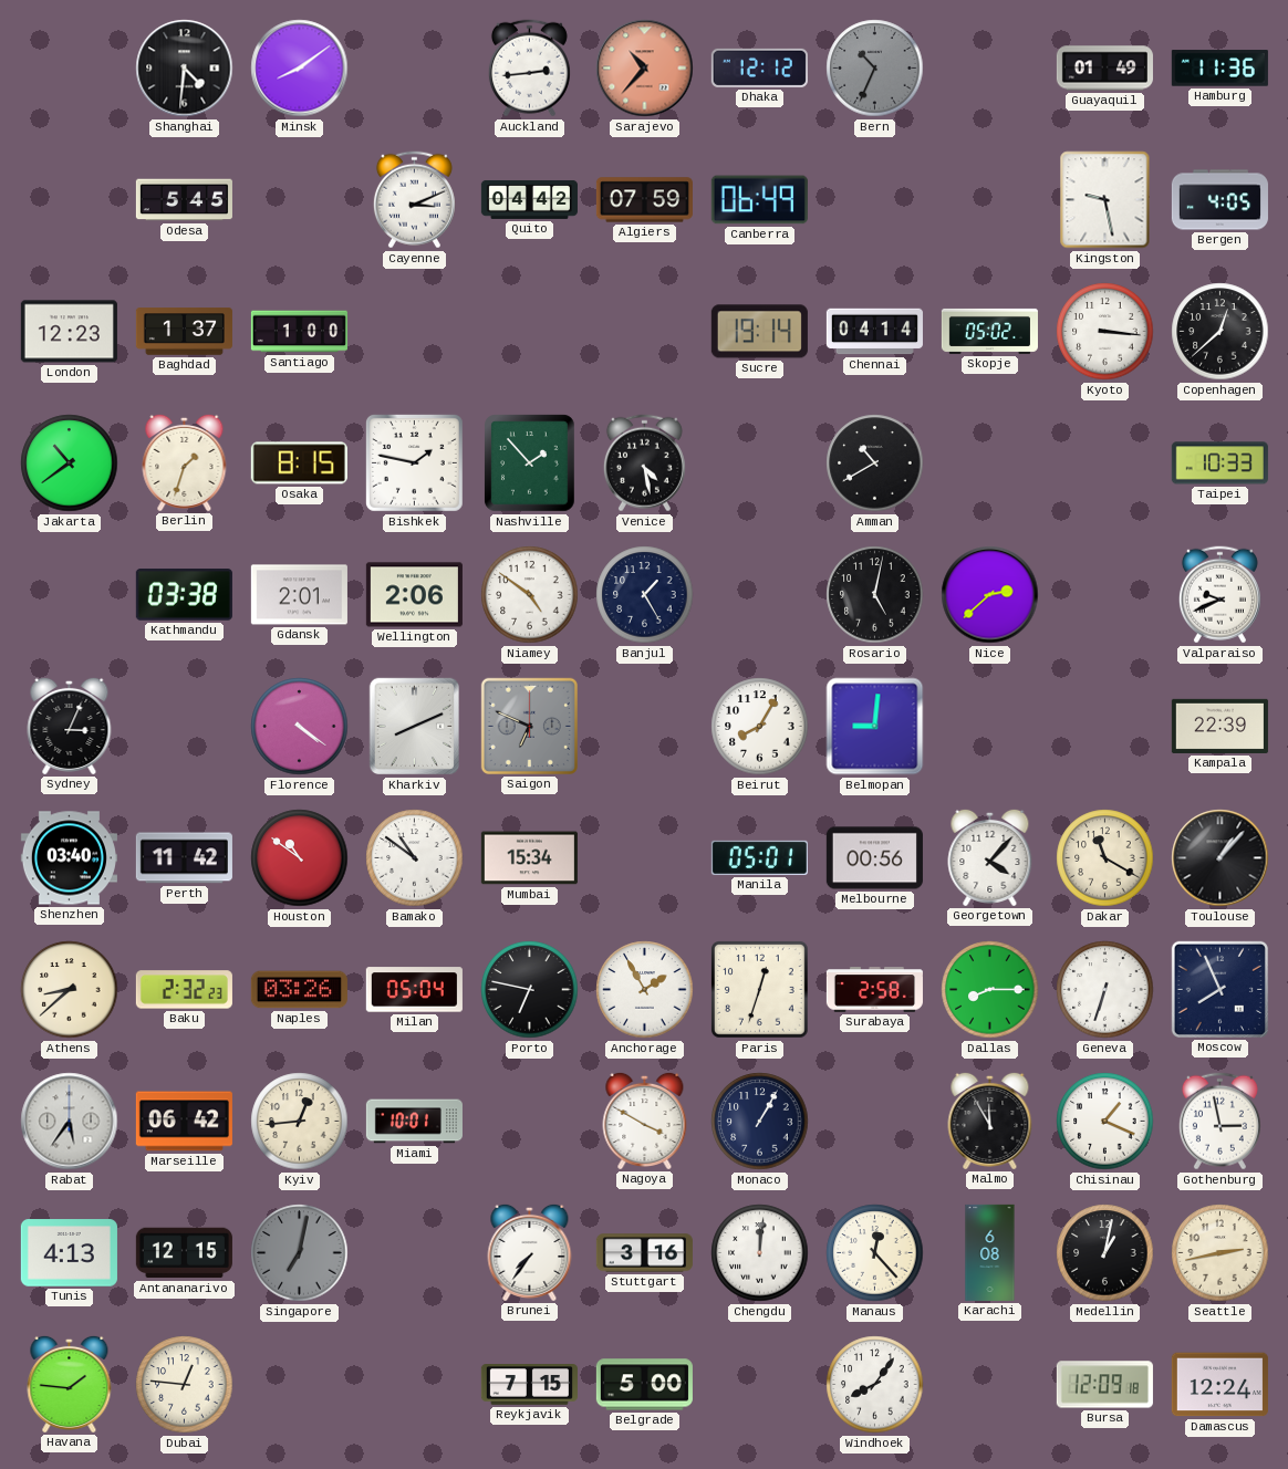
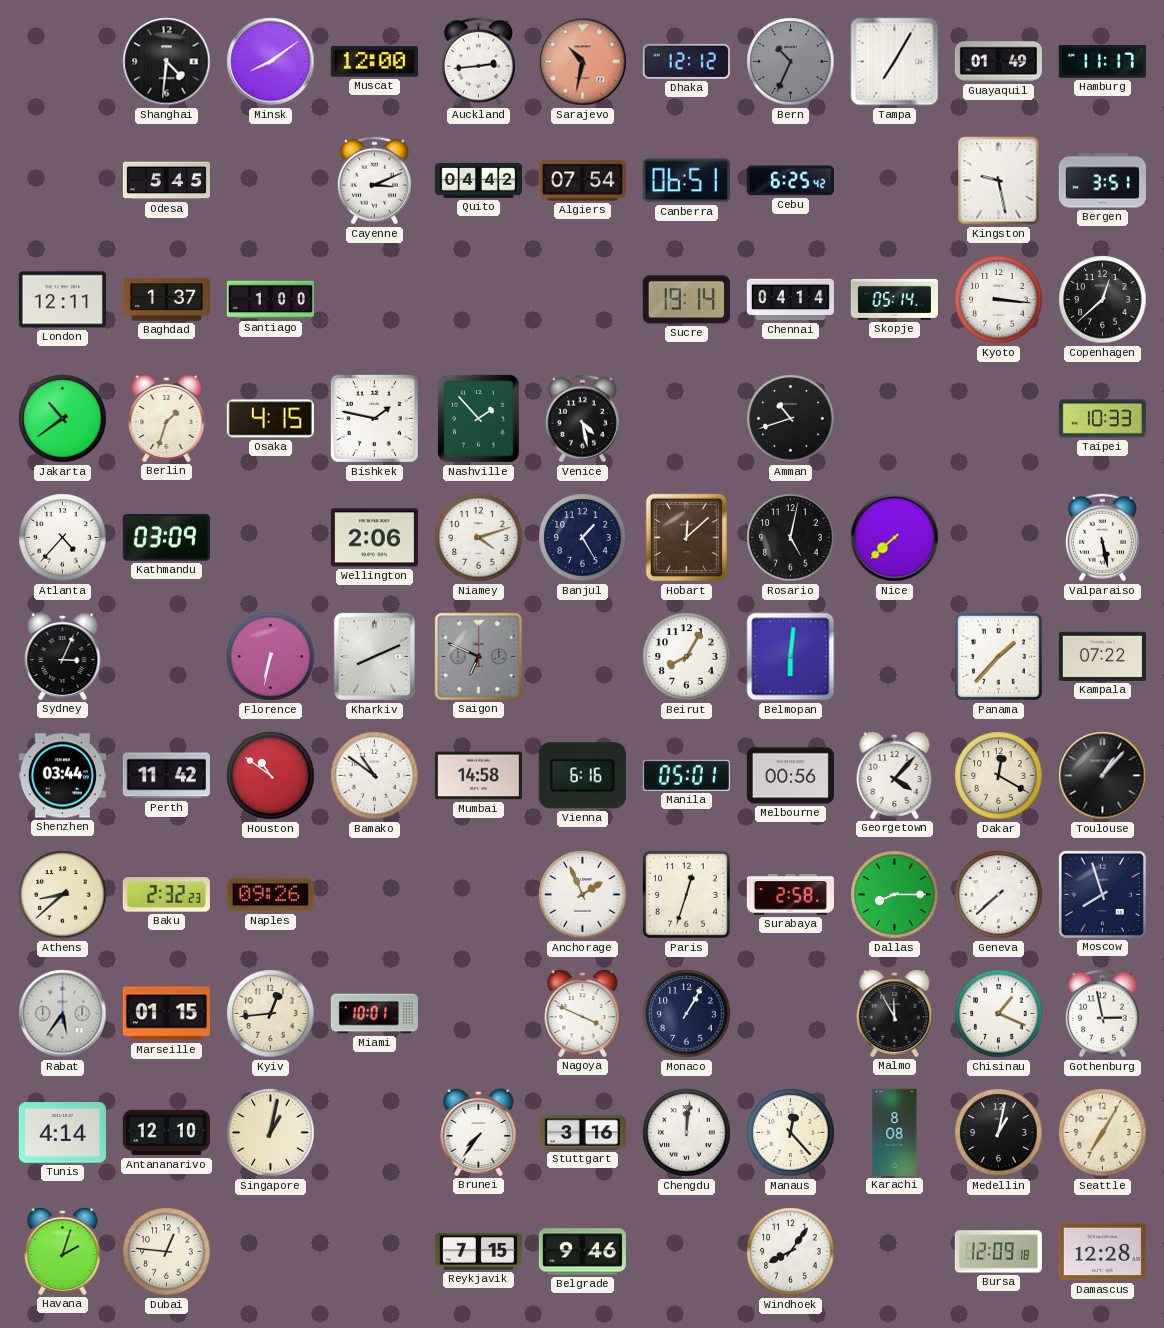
Muscat: none -> 12:00 (374, 62)
Sarajevo: 10:37 -> 10:32 (583, 62)
Tampa: none -> 7:05 (895, 62)
Hamburg: 11:36 -> 11:17 (1102, 62)
Algiers: 07:59 -> 07:54 (582, 181)
Canberra: 06:49 -> 06:51 (686, 181)
Cebu: none -> 6:25 (790, 181)
Bergen: 4:05 -> 3:51 (1102, 181)
London: 12:23 -> 12:11 (62, 300)
Skopje: 05:02 -> 05:14 (894, 299)
Osaka: 8:15 -> 4:15 (270, 419)
Amman: 10:40 -> 10:42 (791, 419)
Atlanta: none -> 4:37 (63, 538)
Kathmandu: 03:38 -> 03:09 (166, 538)
Gdansk: 2:01 -> none (299, 595)
Niamey: 4:51 -> 4:12 (479, 538)
Hobart: none -> 12:08 (686, 538)
Nice: 2:38 -> 7:38 (895, 538)
Valparaiso: 9:41 -> 5:28 (1102, 538)
Florence: 4:21 -> 6:32 (271, 657)
Belmopan: 9:01 -> 6:01 (791, 657)
Panama: none -> 1:37 (999, 657)
Kampala: 22:39 -> 07:22 (1102, 656)
Shenzhen: 03:40 -> 03:44 (62, 776)
Mumbai: 15:34 -> 14:58 (478, 776)
Vienna: none -> 6:16 (582, 776)
Dakar: 11:20 -> 12:20 (999, 776)
Naples: 03:26 -> 09:26 (270, 895)
Milan: 05:04 -> none (414, 990)
Porto: 6:47 -> none (530, 990)
Anchorage: 1:55 -> 1:56 (583, 895)
Geneva: 6:33 -> 7:38 (999, 895)
Moscow: 7:56 -> 7:57 (1102, 894)
Marseille: 06:42 -> 01:15 (166, 1014)
Nagoya: 3:50 -> 3:49 (583, 1013)
Tunis: 4:13 -> 4:14 (62, 1133)
Antananarivo: 12:15 -> 12:10 (166, 1133)
Singapore: 7:02 -> 1:02 (271, 1133)
Singapore dial: grey -> cream (271, 1133)
Karachi: 6:08 -> 8:08 (895, 1132)
Seattle: 2:43 -> 7:05 (1103, 1133)
Havana: 1:46 -> 2:03 (63, 1251)
Belgrade: 5:00 -> 9:46 (582, 1252)
Damascus: 12:24 -> 12:28 (1102, 1252)
